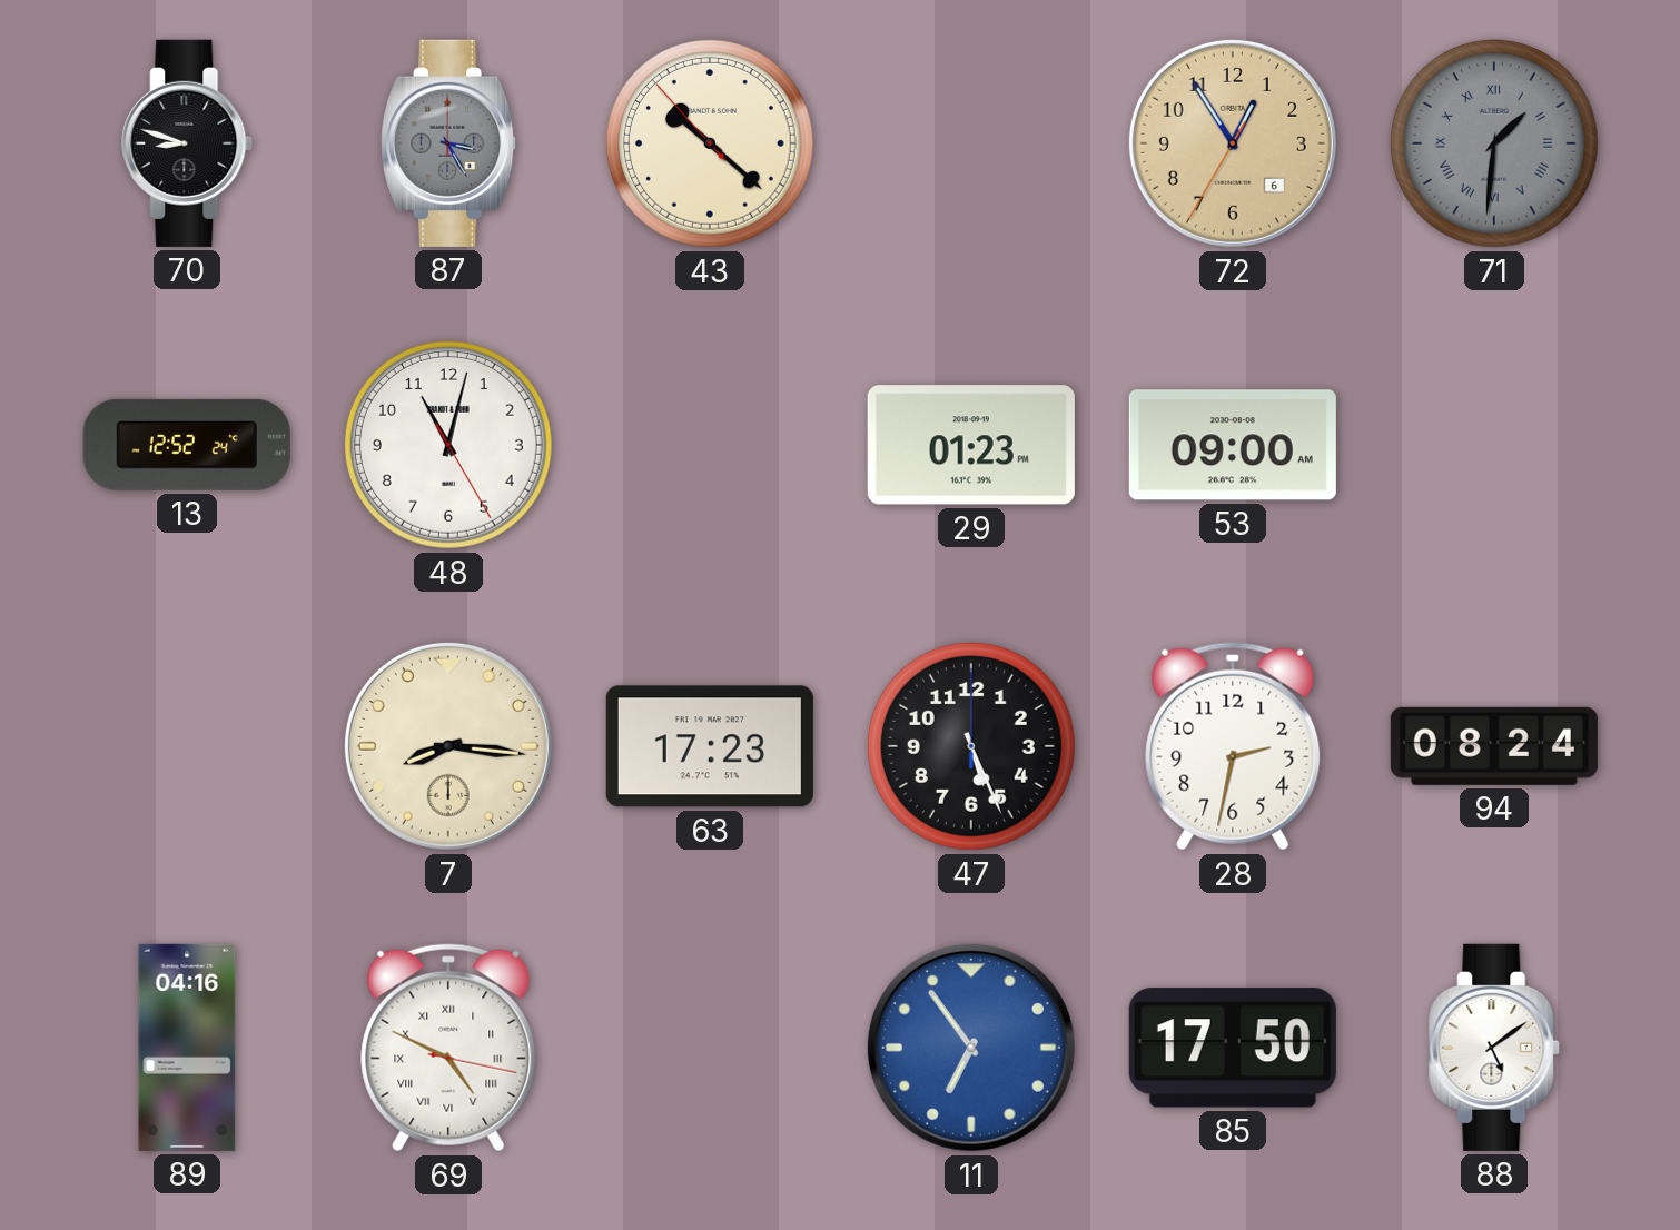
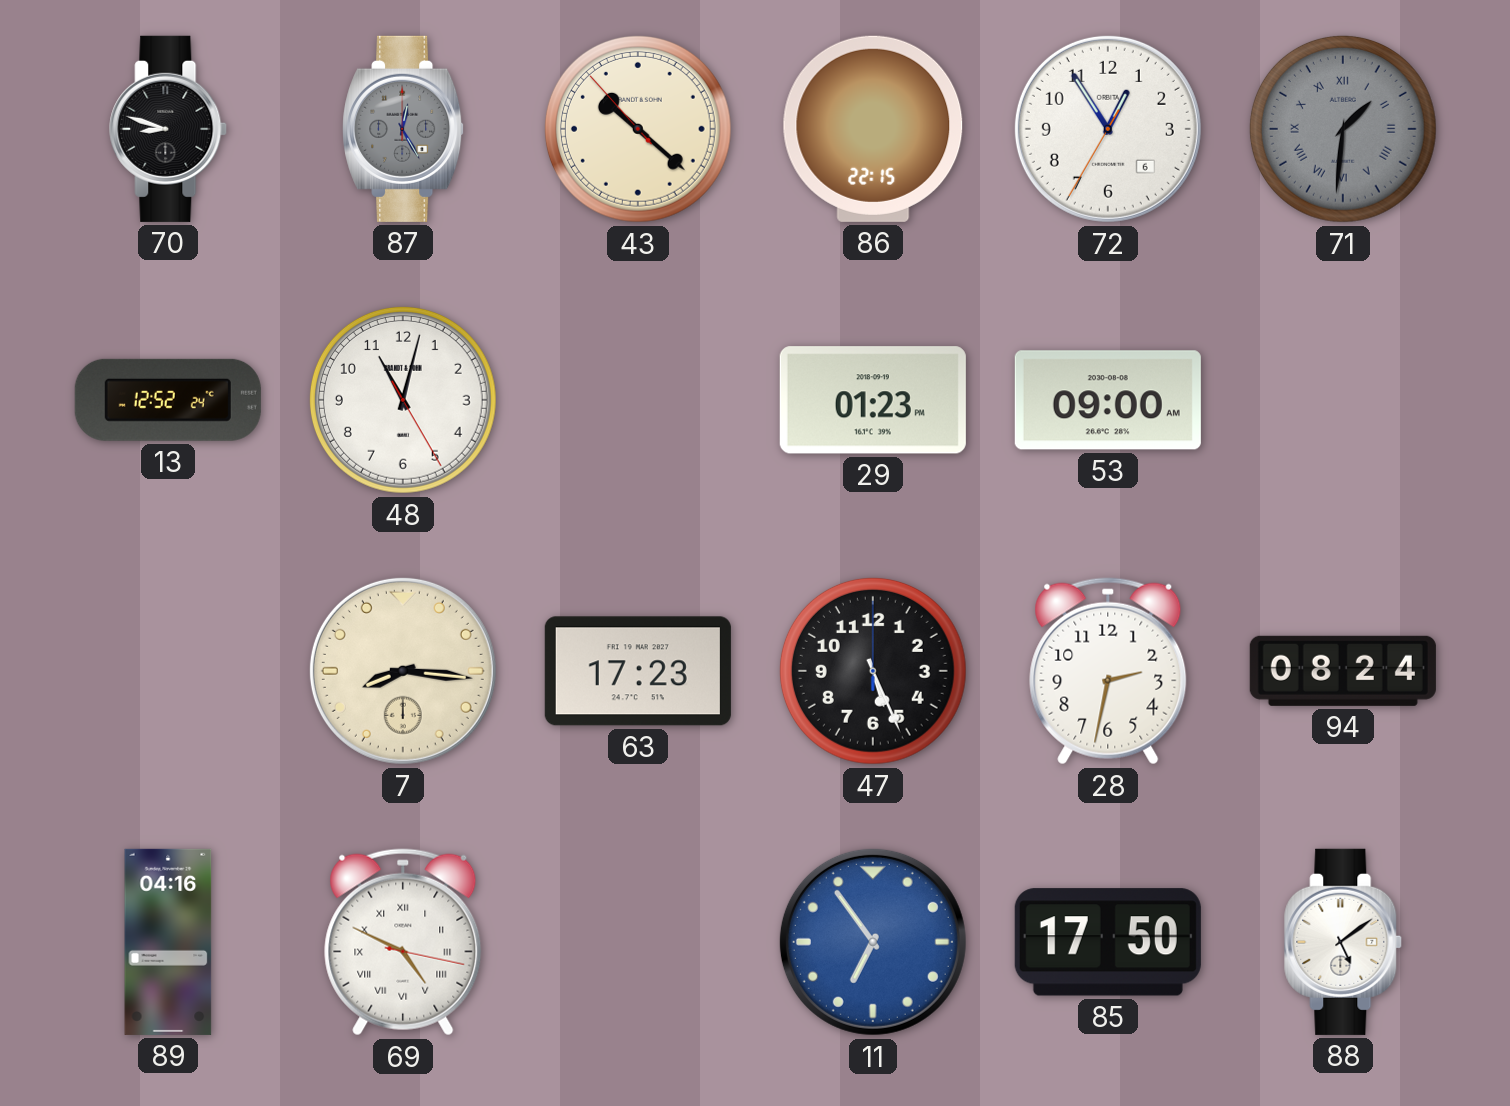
87: 3:25 -> 12:25 (404, 129)
86: none -> 22:15 (873, 129)
72 dial: champagne -> white (1108, 129)
